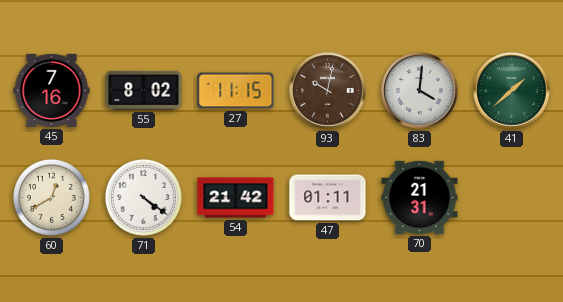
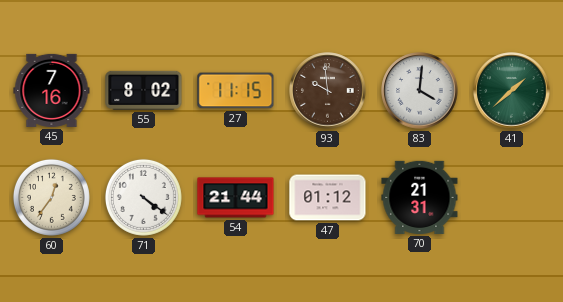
93: 10:02 -> 9:59 (328, 91)
60: 12:40 -> 12:36 (51, 197)
54: 21:42 -> 21:44 (236, 198)
47: 01:11 -> 01:12 (328, 198)
